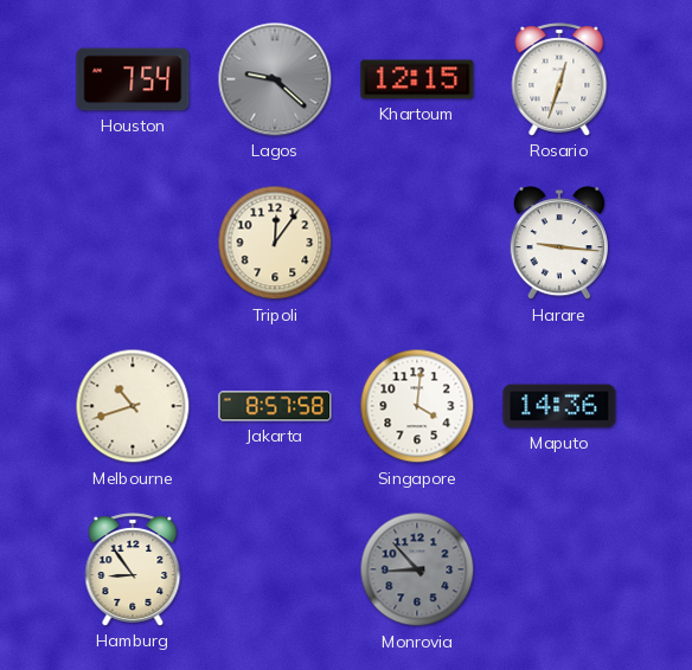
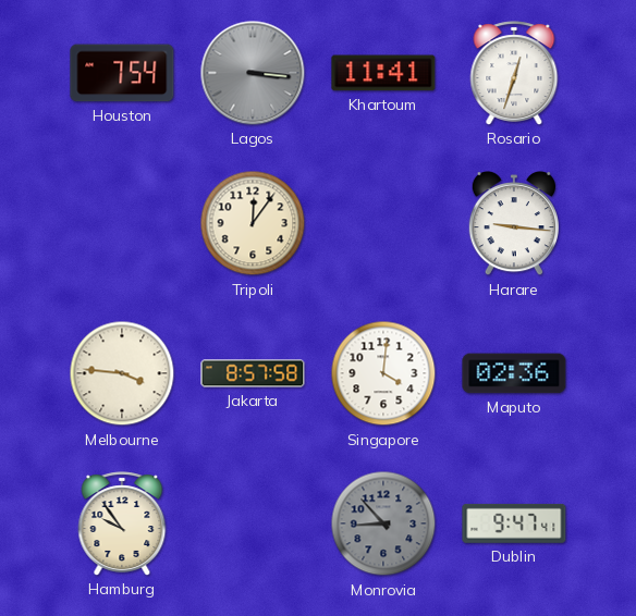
Lagos: 9:22 -> 3:16 (253, 73)
Khartoum: 12:15 -> 11:41 (383, 73)
Melbourne: 10:42 -> 3:46 (122, 373)
Maputo: 14:36 -> 02:36 (514, 373)
Hamburg: 8:54 -> 9:54 (122, 523)
Dublin: none -> 9:47 (514, 523)
